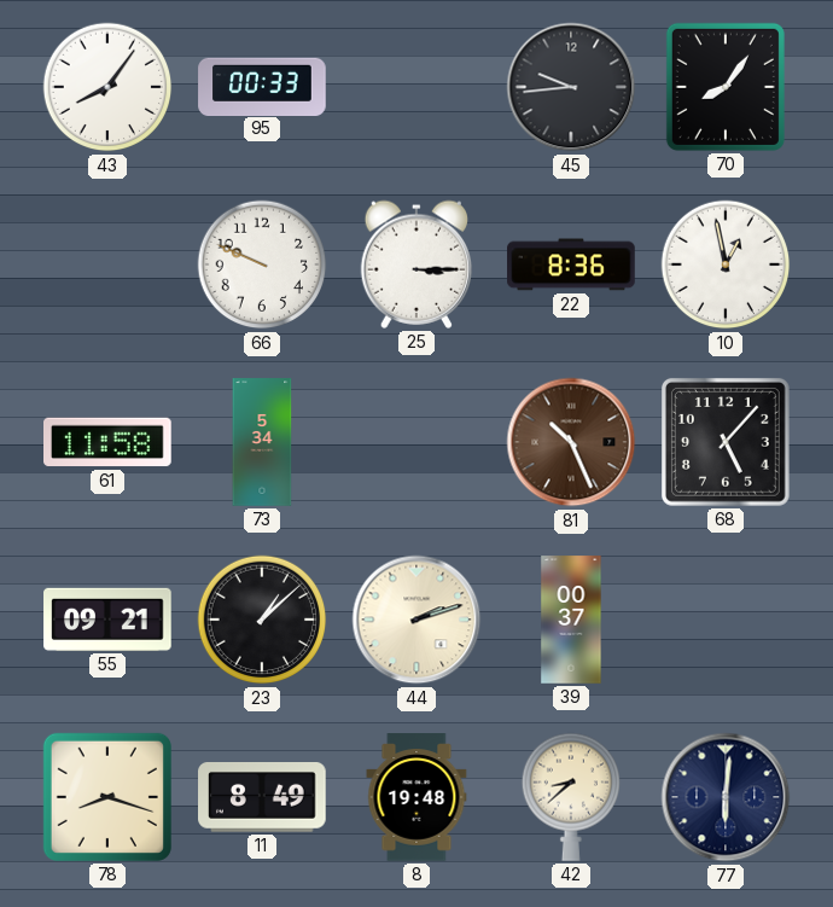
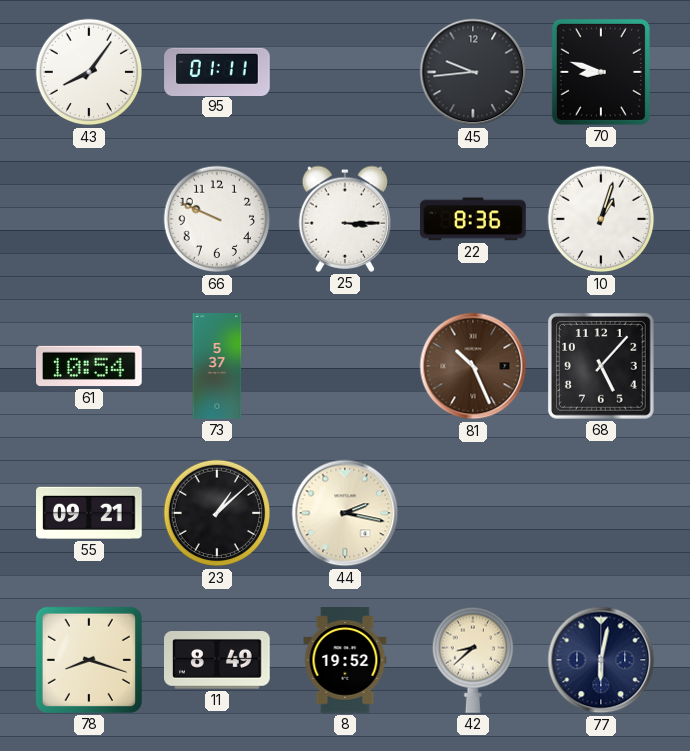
95: 00:33 -> 01:11 (217, 71)
70: 8:06 -> 8:48 (601, 72)
10: 12:58 -> 1:03 (601, 219)
61: 11:58 -> 10:54 (89, 366)
73: 5:34 -> 5:37 (217, 366)
44: 2:12 -> 2:17 (345, 513)
39: 00:37 -> none (571, 620)
8: 19:48 -> 19:52 (345, 660)
77: 6:01 -> 6:02 (601, 660)
